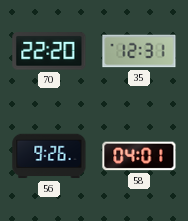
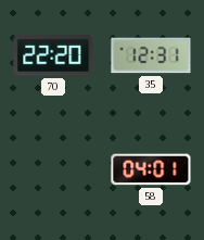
56: 9:26 -> none (49, 156)
